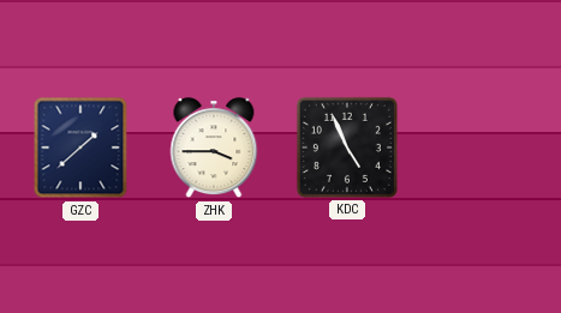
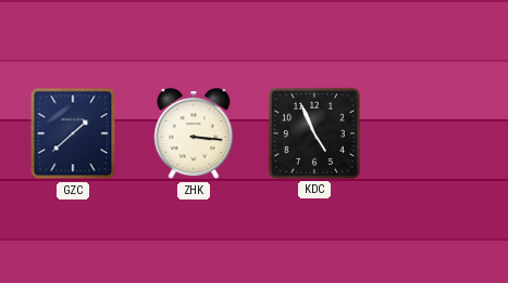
ZHK: 3:45 -> 3:16 (194, 134)
